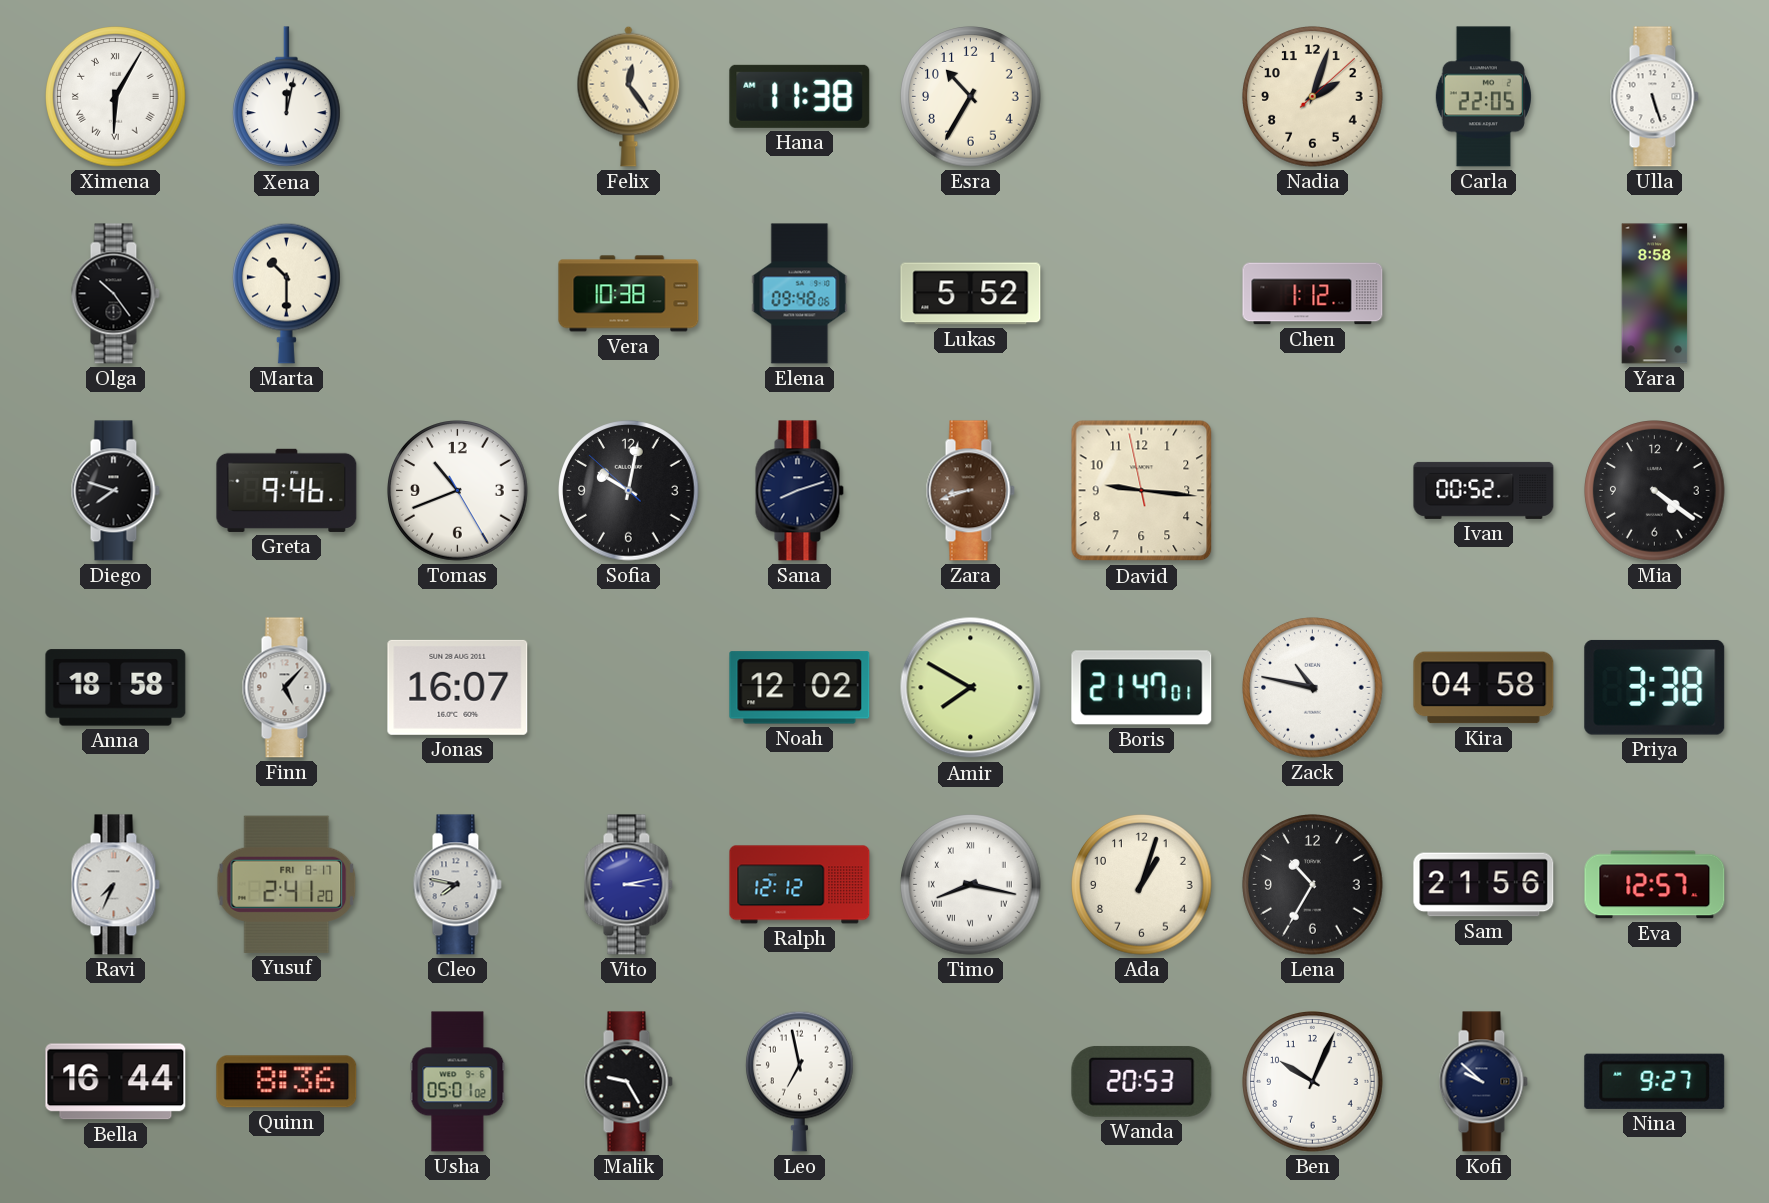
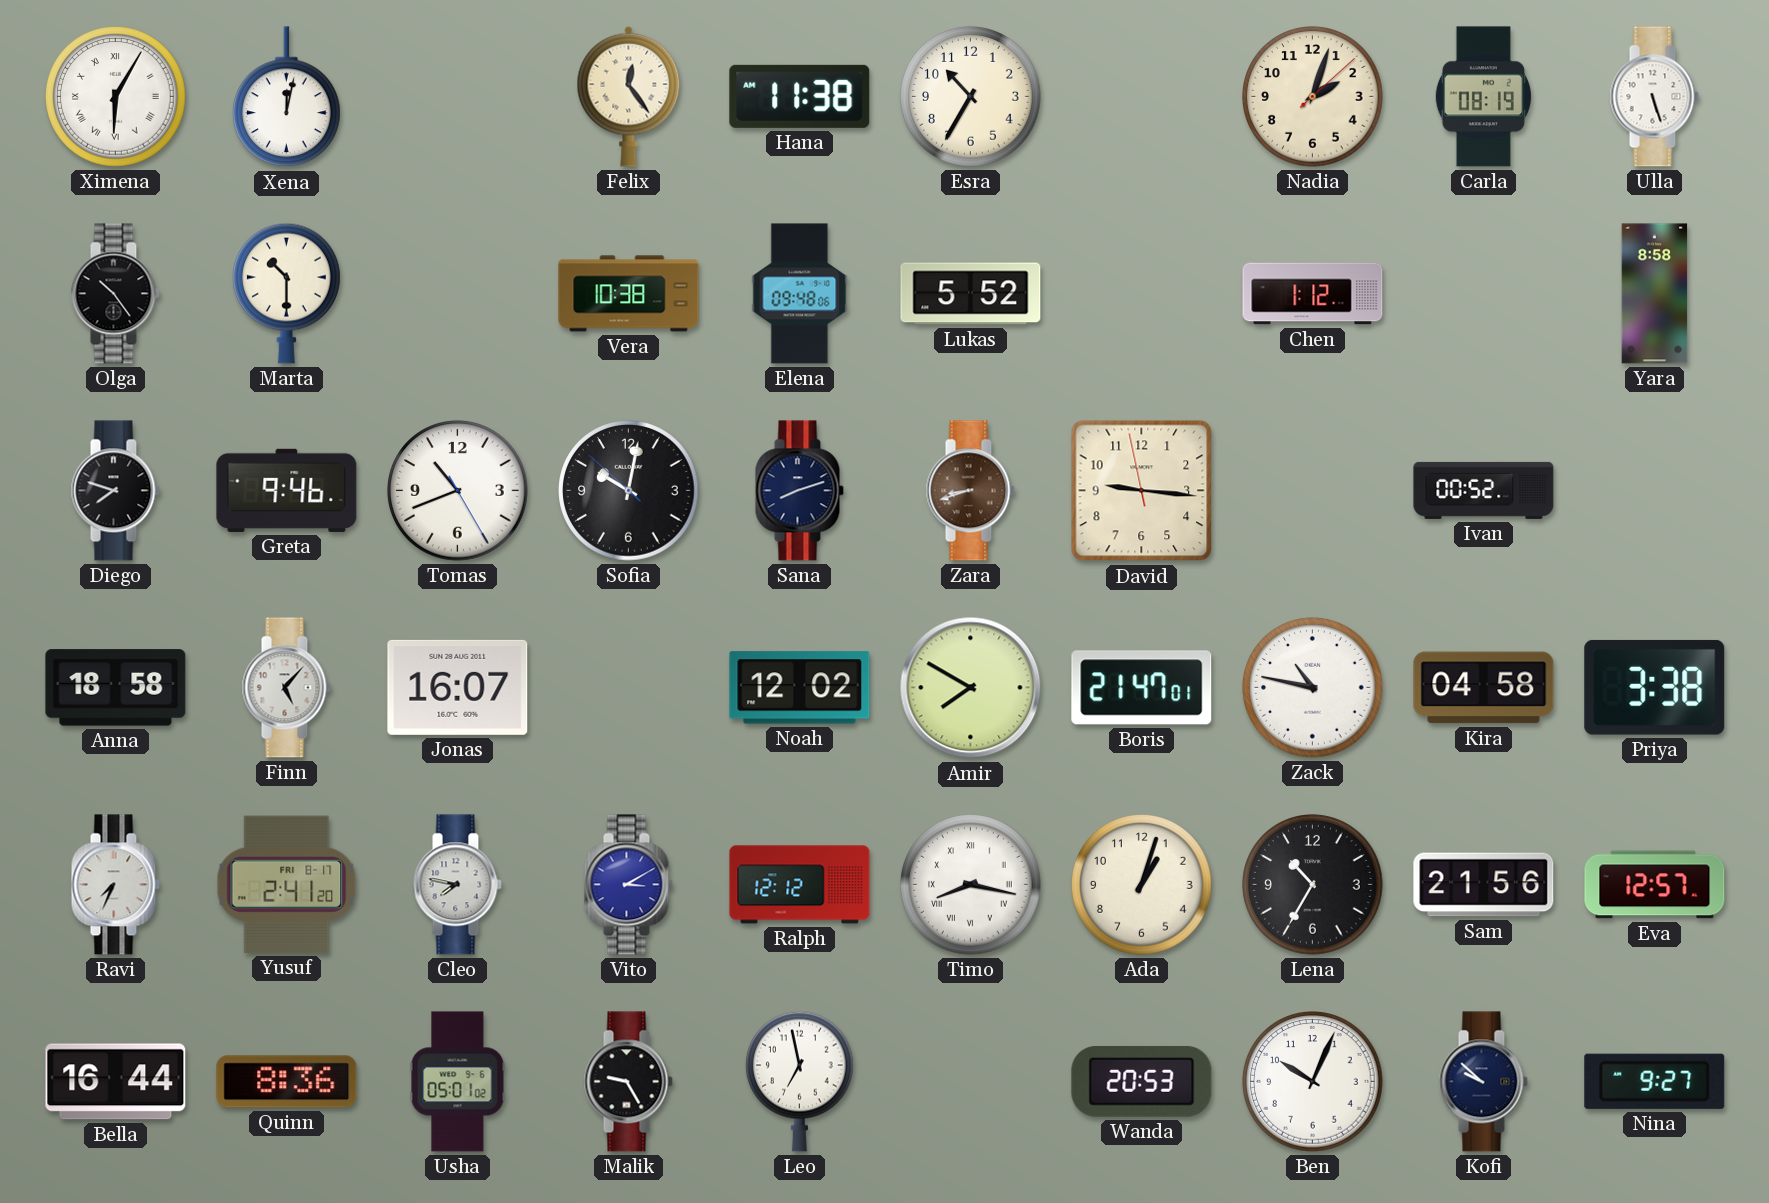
Carla: 22:05 -> 08:19 (1483, 97)
Mia: 4:21 -> none (1655, 491)
Vito: 3:13 -> 3:10 (628, 885)
